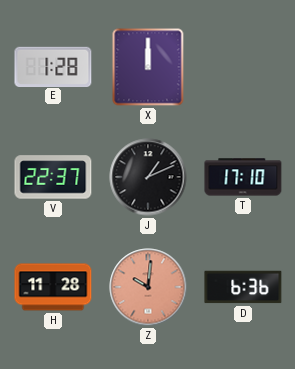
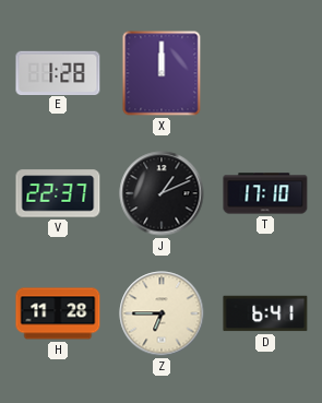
Z: 10:01 -> 6:45 (162, 313)
Z dial: salmon -> cream (162, 313)
D: 6:36 -> 6:41 (265, 313)
